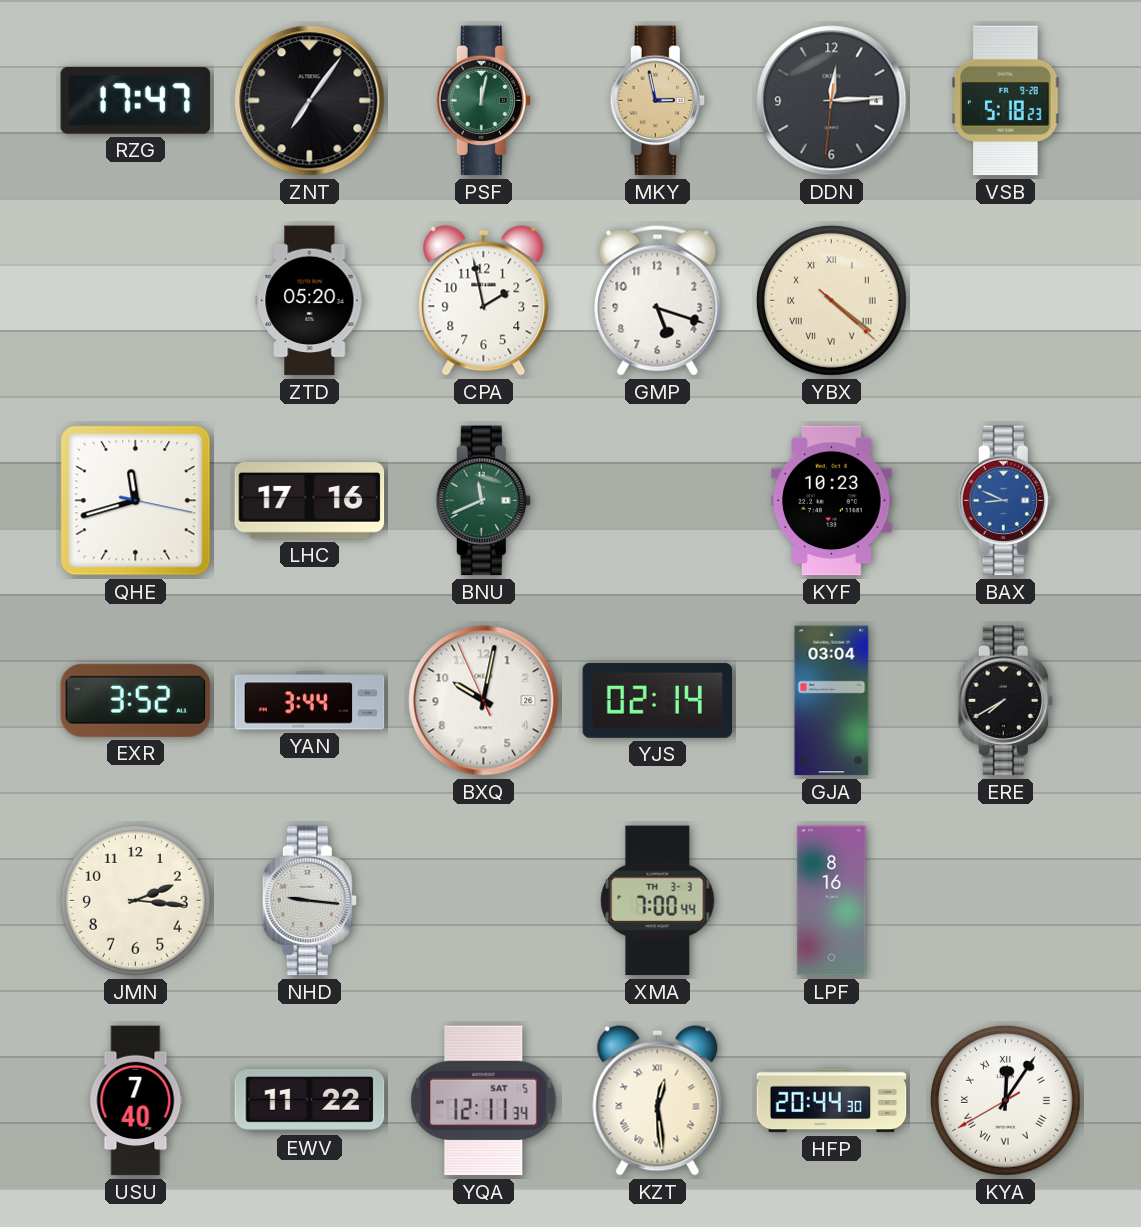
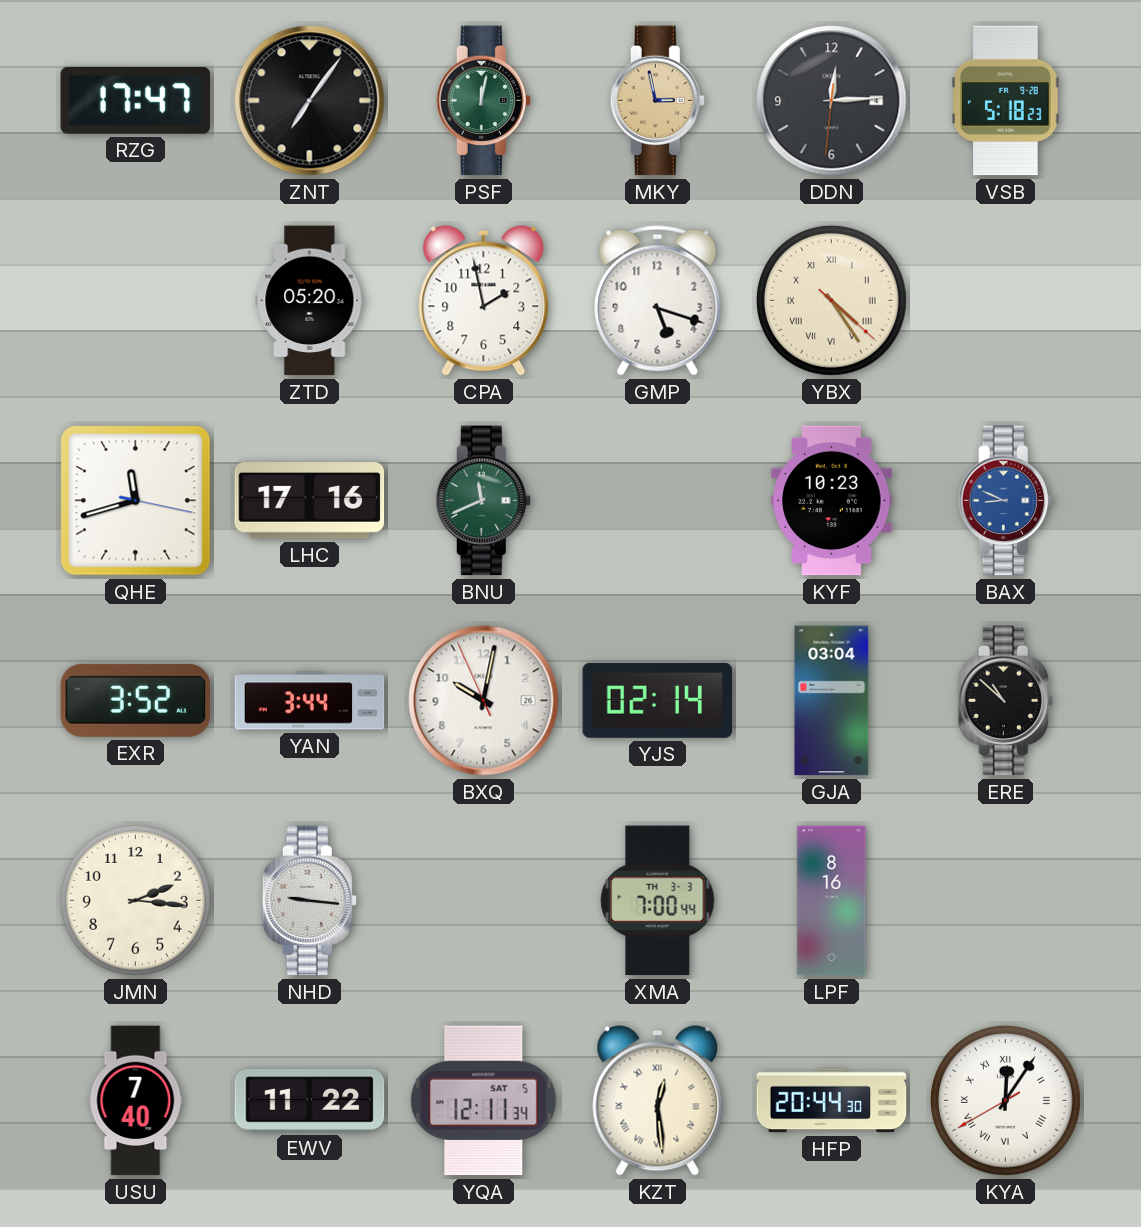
YBX: 4:21 -> 4:24 (831, 300)
ERE: 7:40 -> 10:52 (1005, 701)
